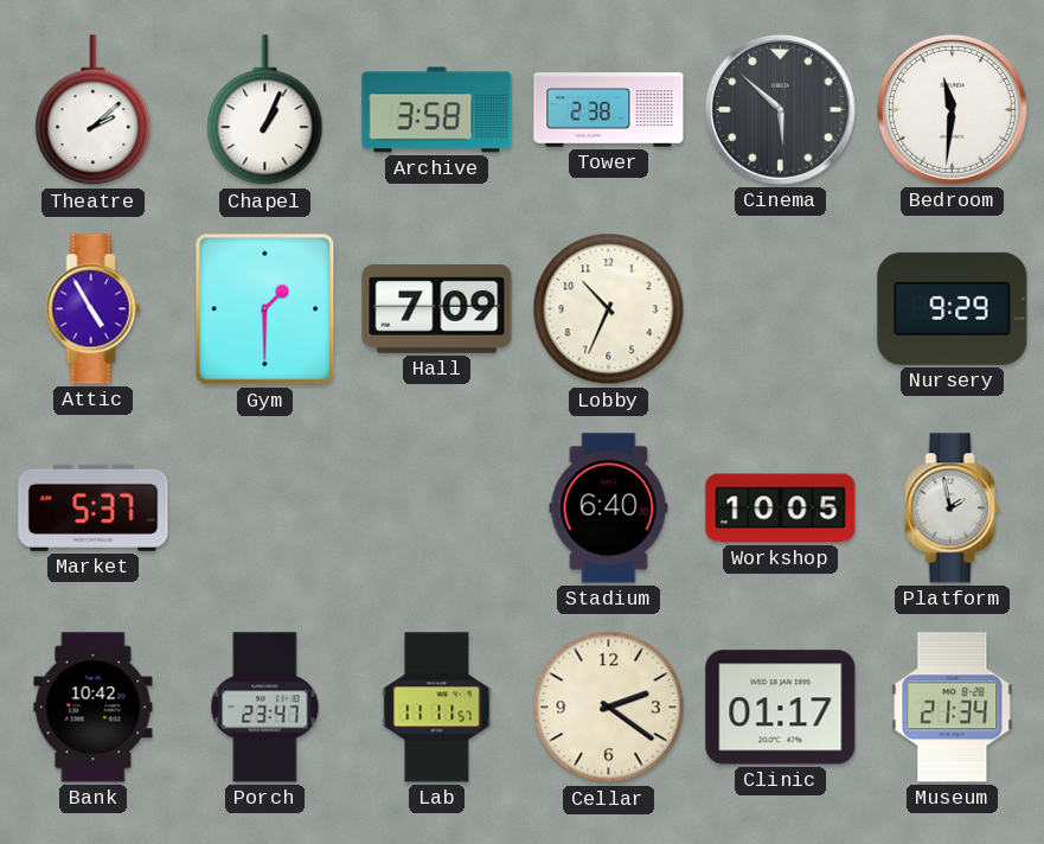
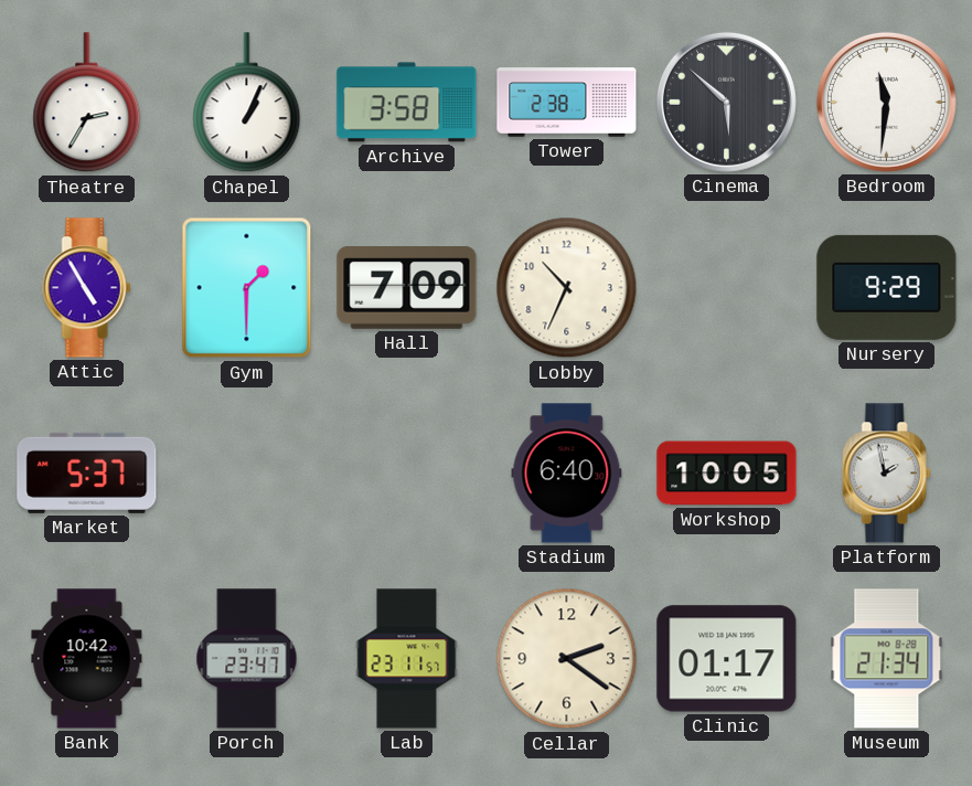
Theatre: 2:08 -> 2:35 (87, 103)
Lab: 11:11 -> 23:11 (407, 659)
